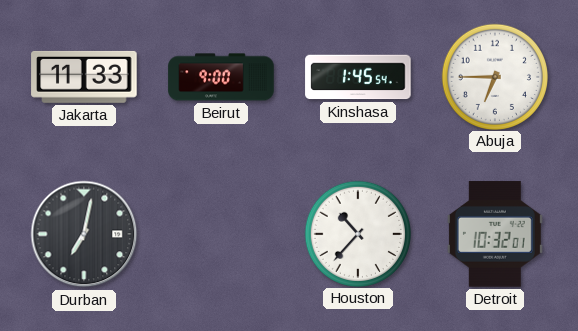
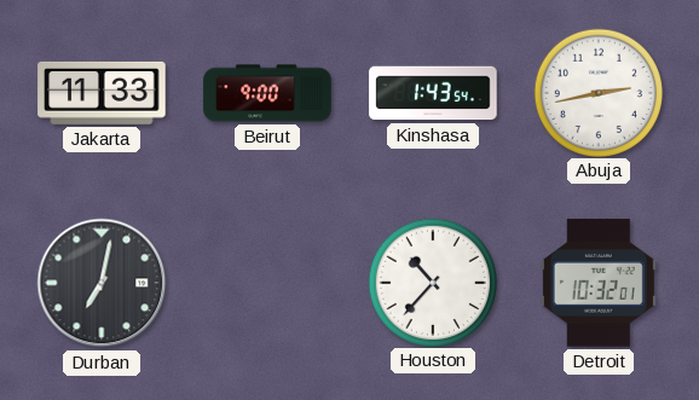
Kinshasa: 1:45 -> 1:43 (433, 93)
Abuja: 6:45 -> 2:43 (597, 92)
